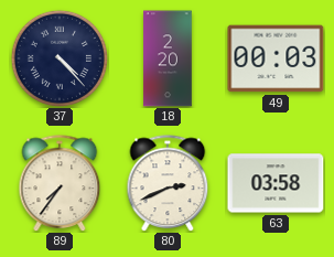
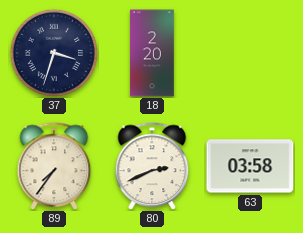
37: 4:23 -> 3:33 (53, 52)
49: 00:03 -> none (276, 58)
